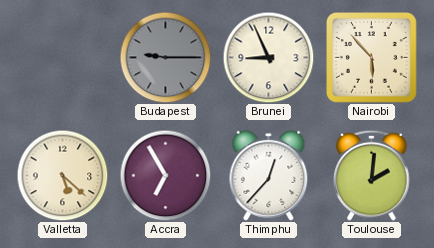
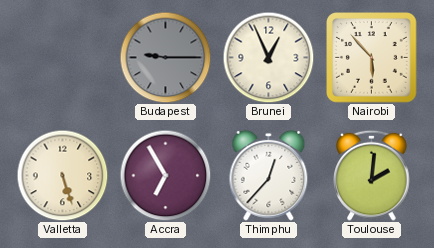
Brunei: 8:56 -> 12:56 (268, 57)
Valletta: 5:22 -> 5:27 (62, 175)
